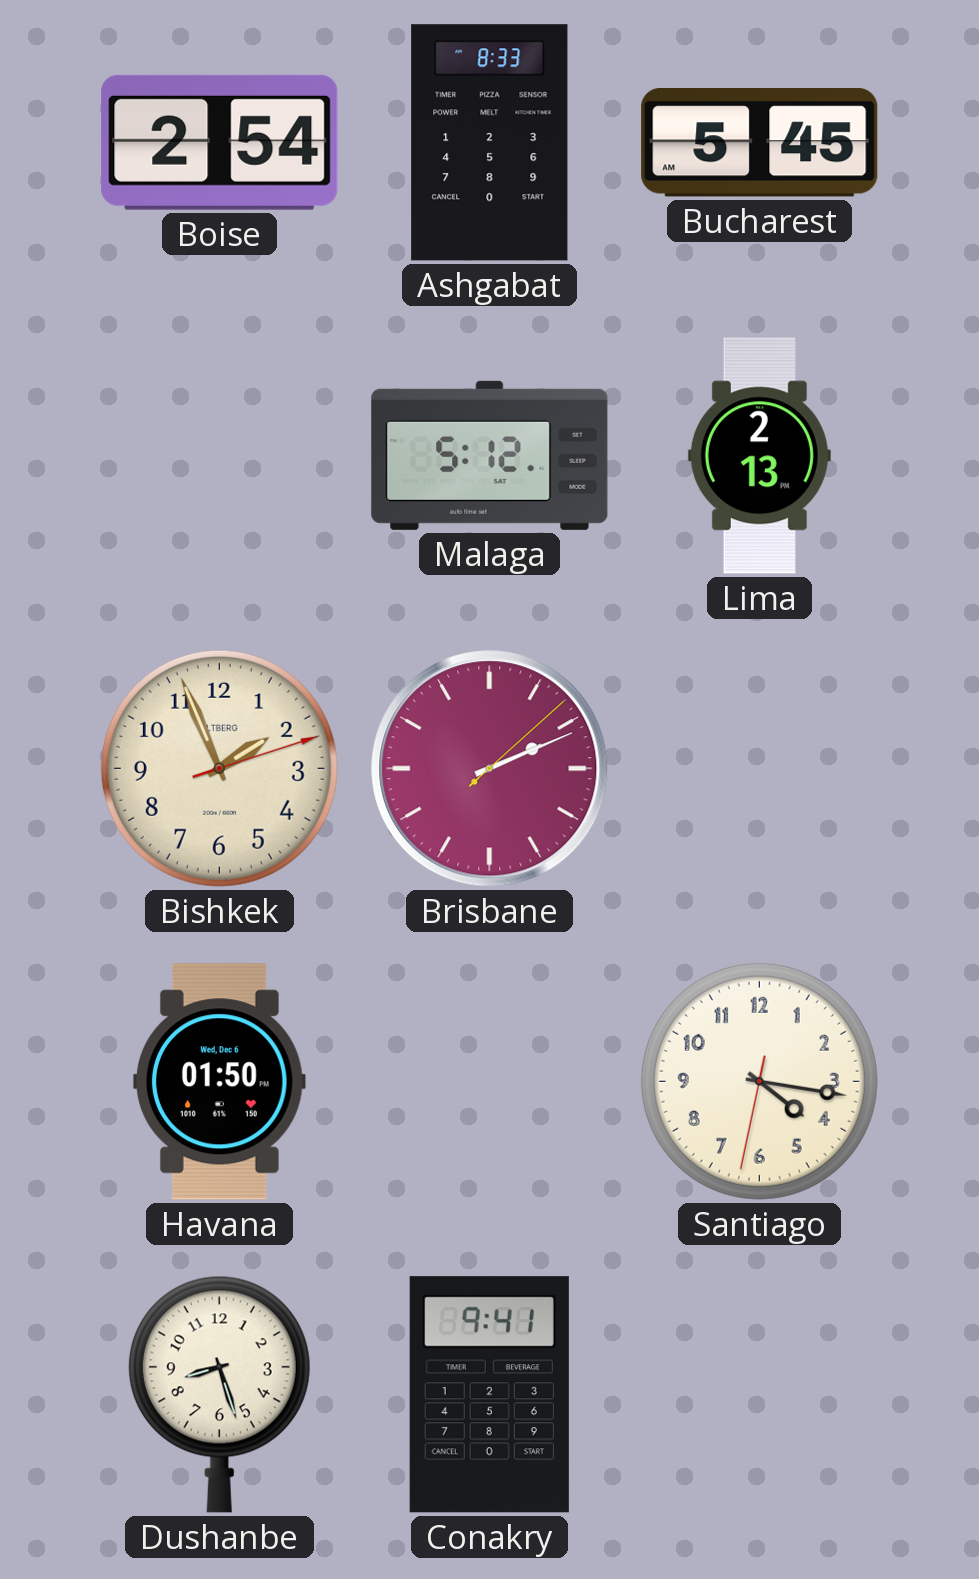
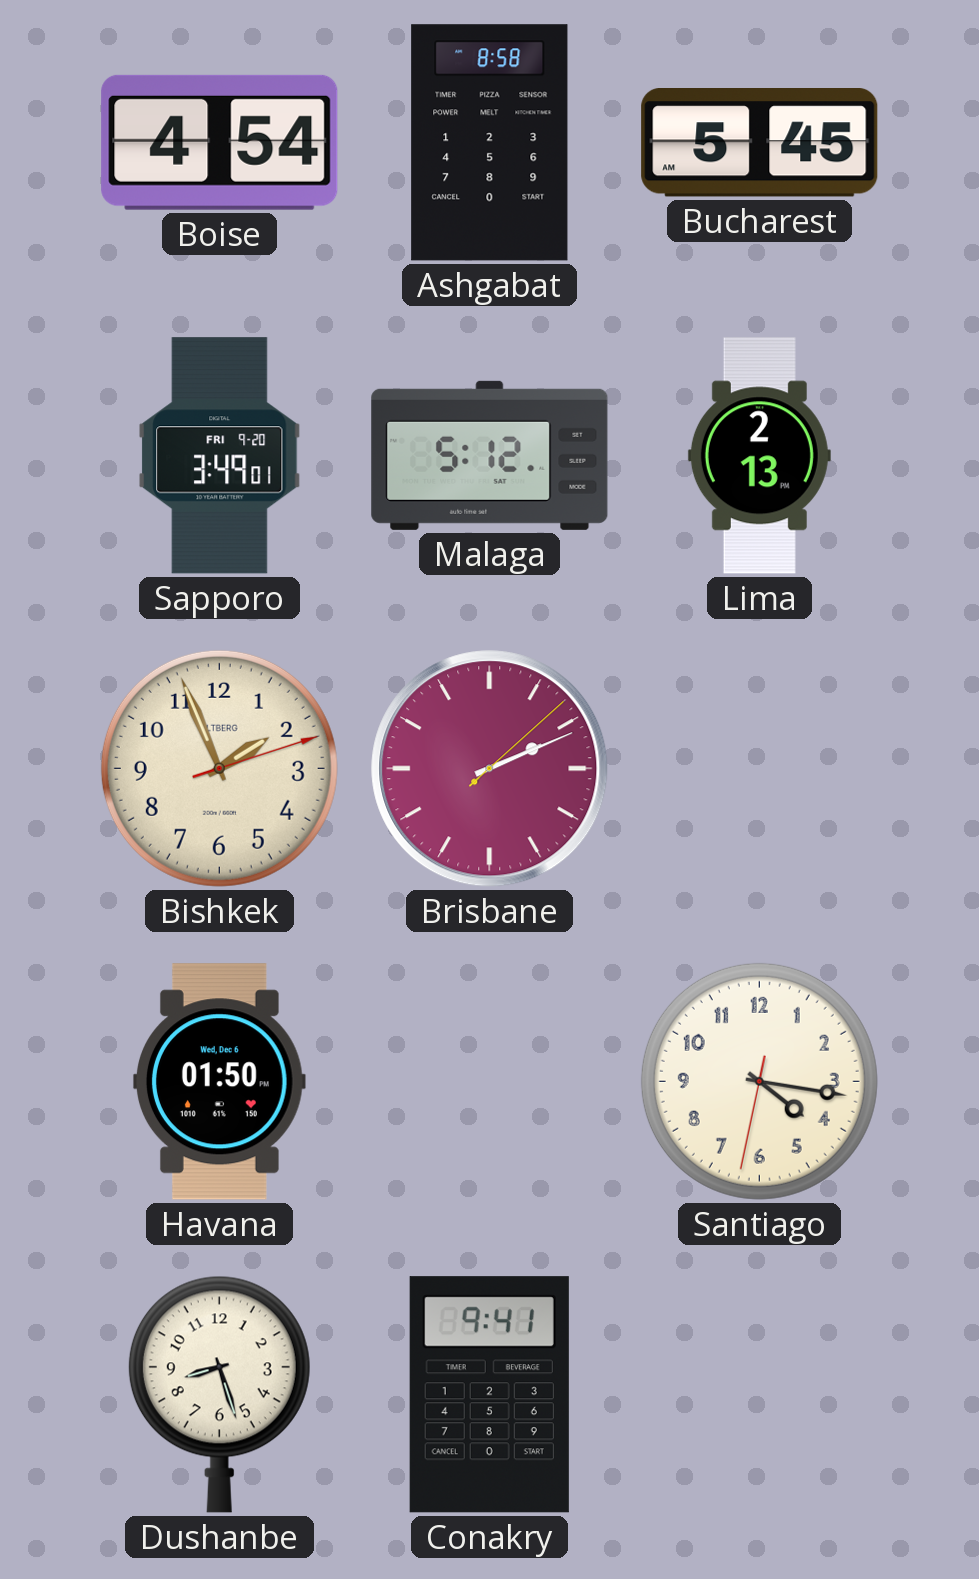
Boise: 2:54 -> 4:54 (220, 142)
Ashgabat: 8:33 -> 8:58 (490, 143)
Sapporo: none -> 3:49 (220, 456)
